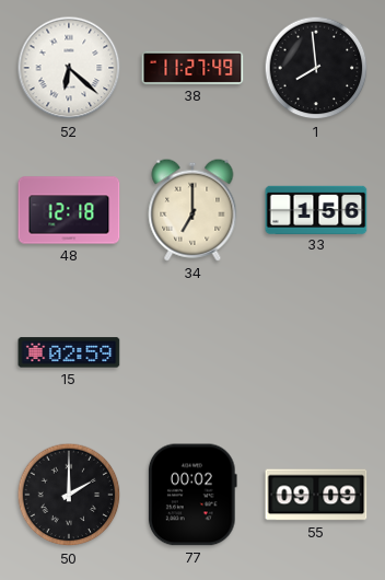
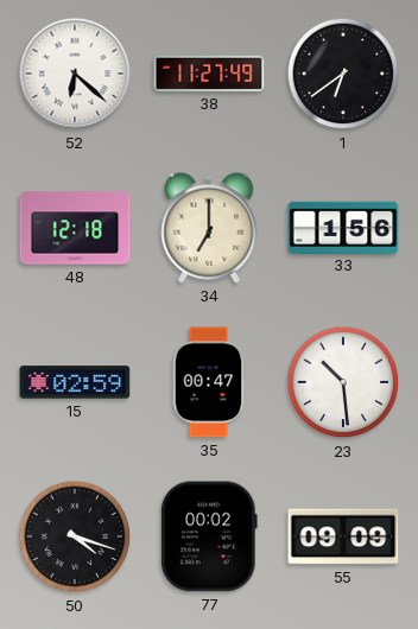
1: 7:59 -> 6:39 (343, 74)
35: none -> 00:47 (209, 382)
23: none -> 10:29 (343, 382)
50: 2:00 -> 4:18 (75, 536)
